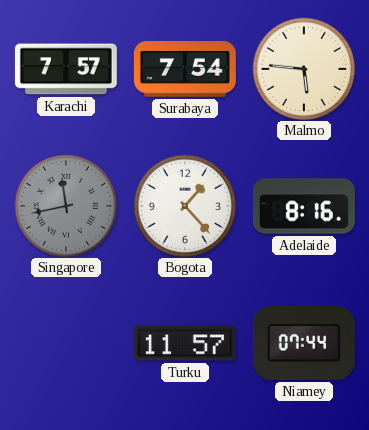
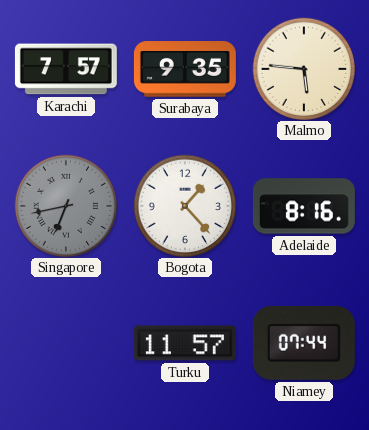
Surabaya: 7:54 -> 9:35 (185, 69)
Singapore: 11:43 -> 6:43 (65, 205)
